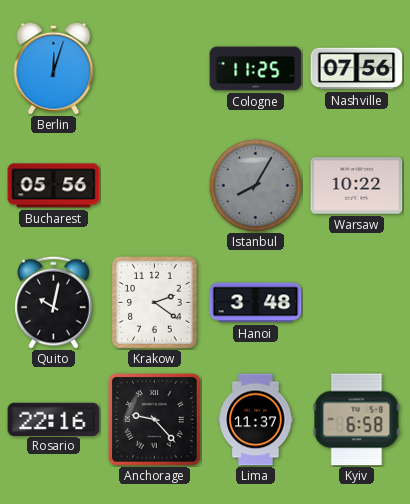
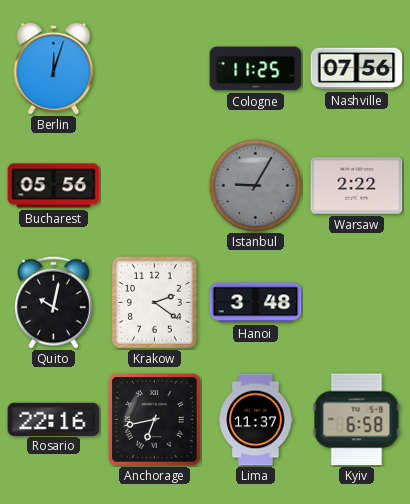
Istanbul: 8:05 -> 9:05 (255, 185)
Warsaw: 10:22 -> 2:22 (357, 186)
Anchorage: 9:23 -> 6:43 (155, 420)
